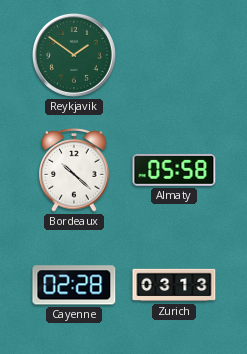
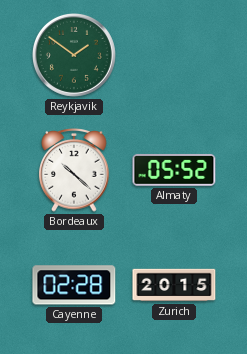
Almaty: 05:58 -> 05:52 (174, 170)
Zurich: 03:13 -> 20:15 (174, 285)
